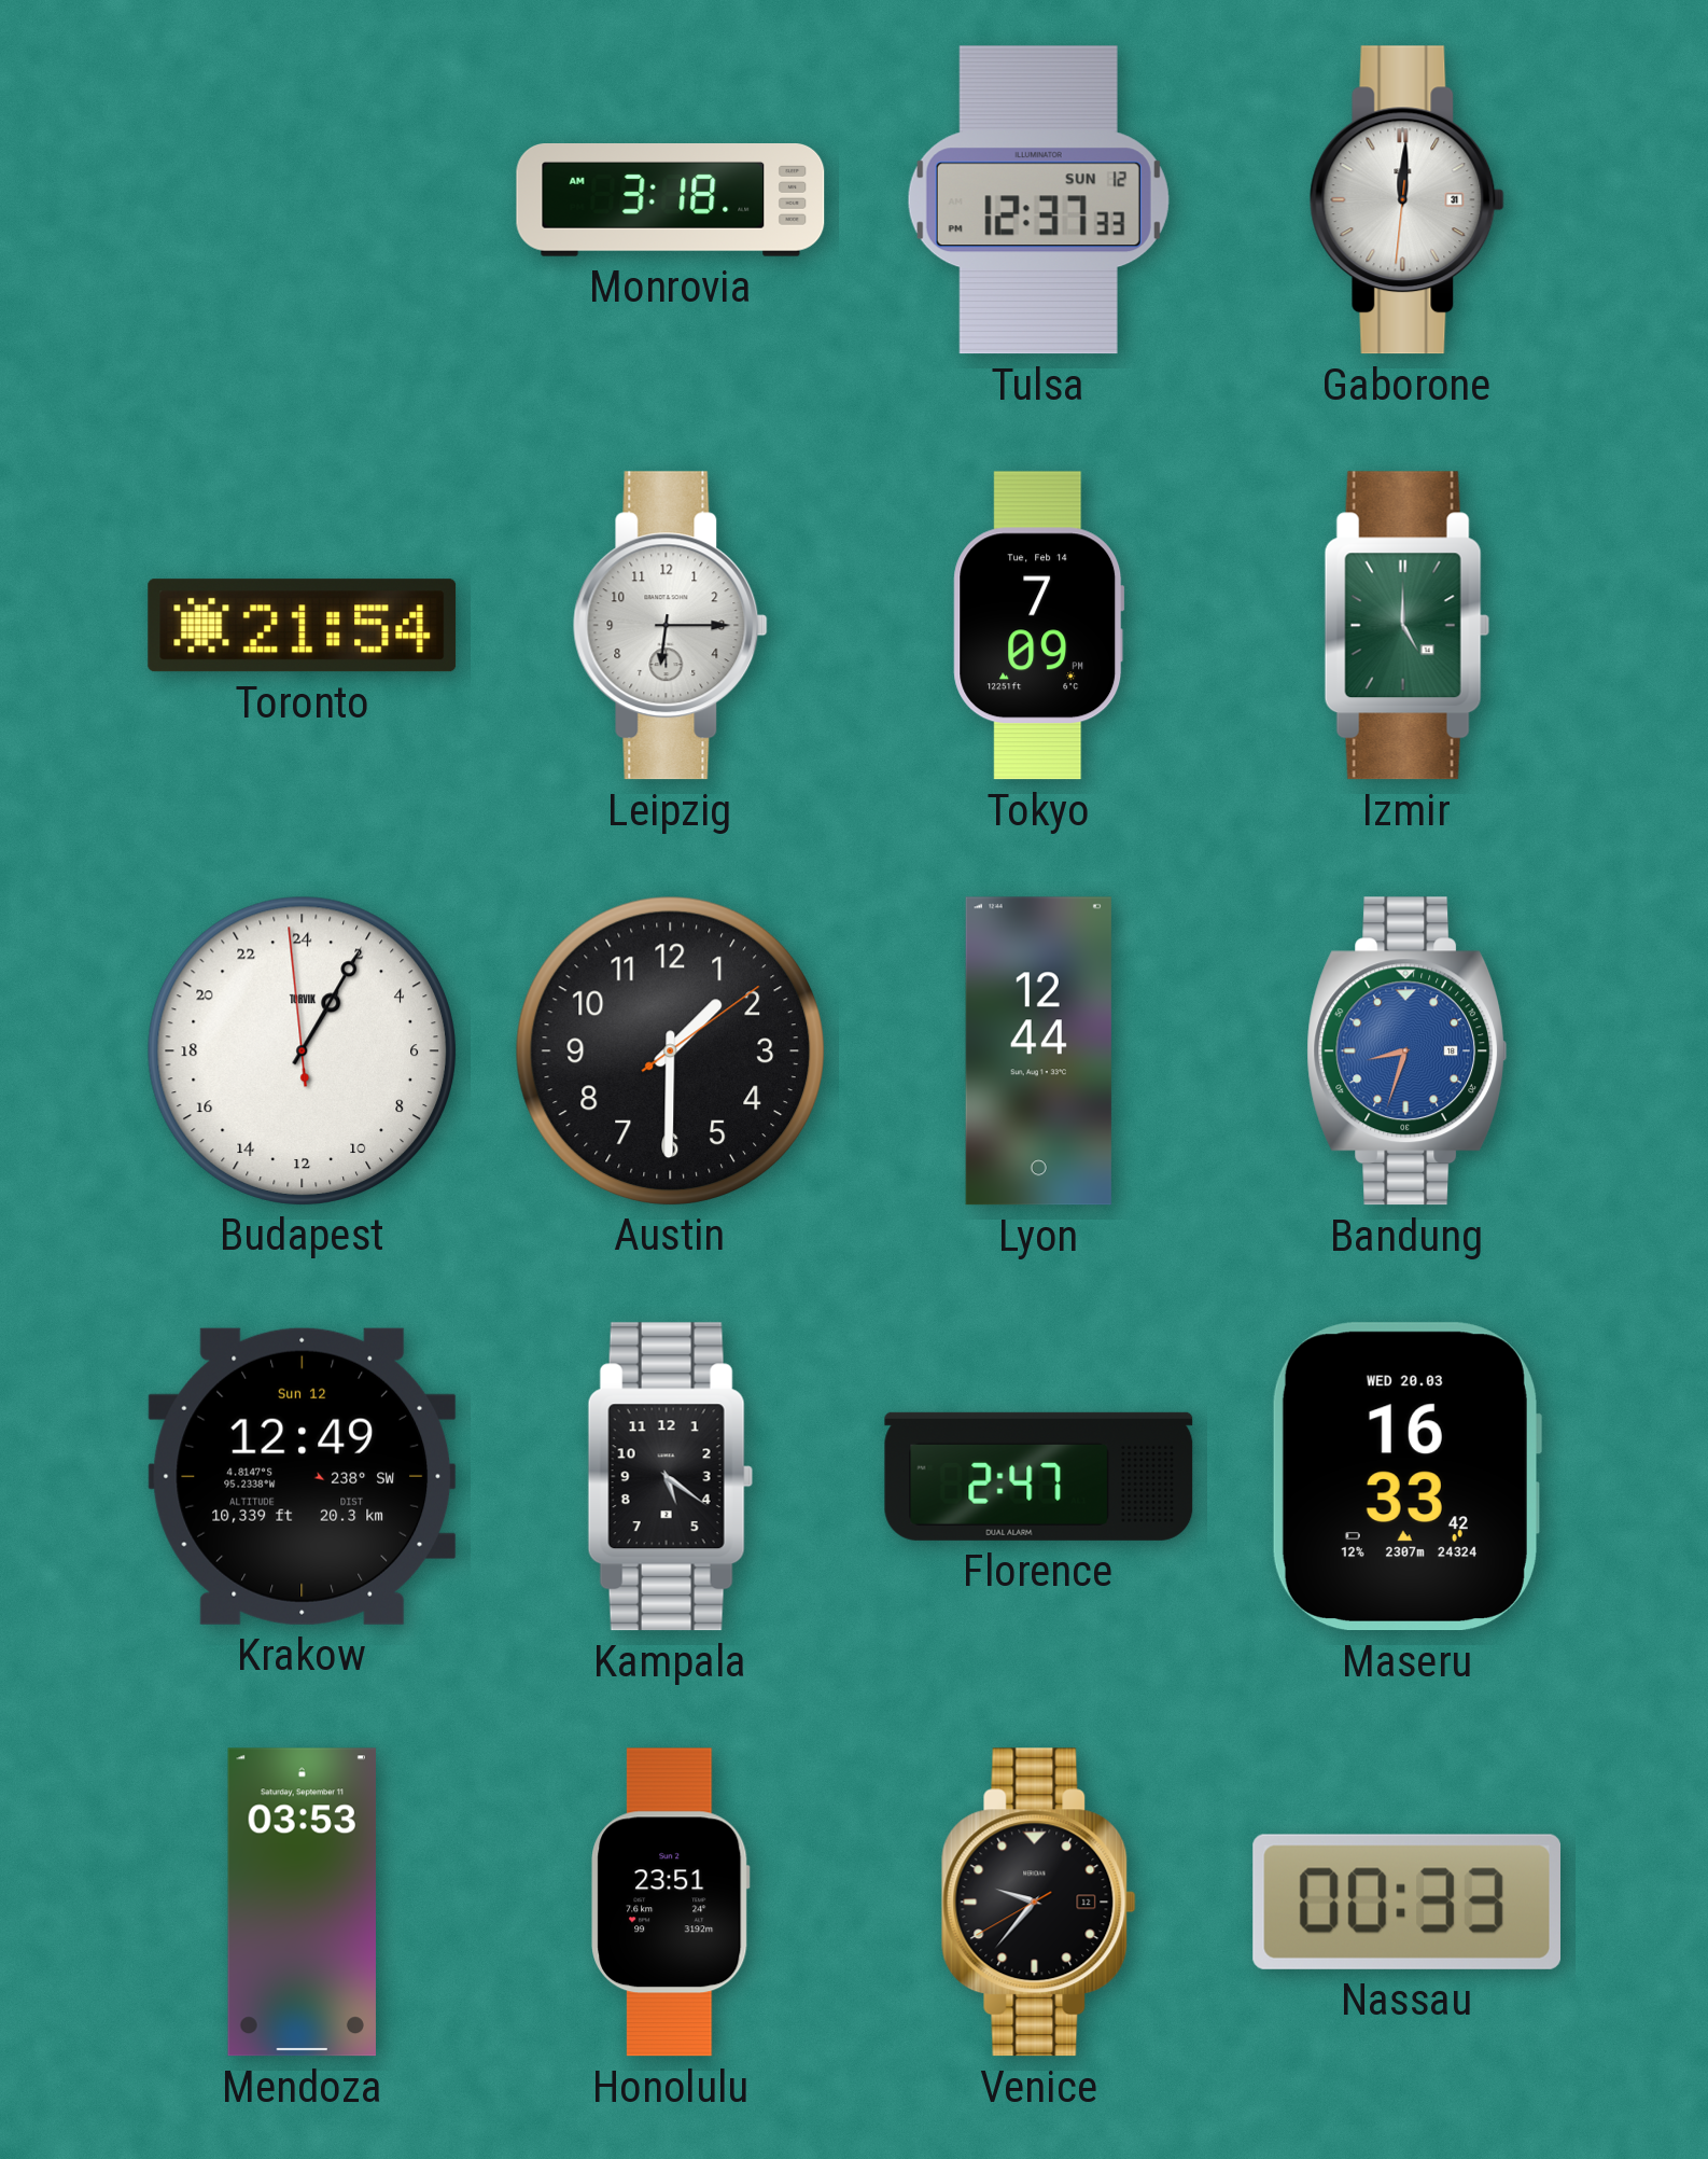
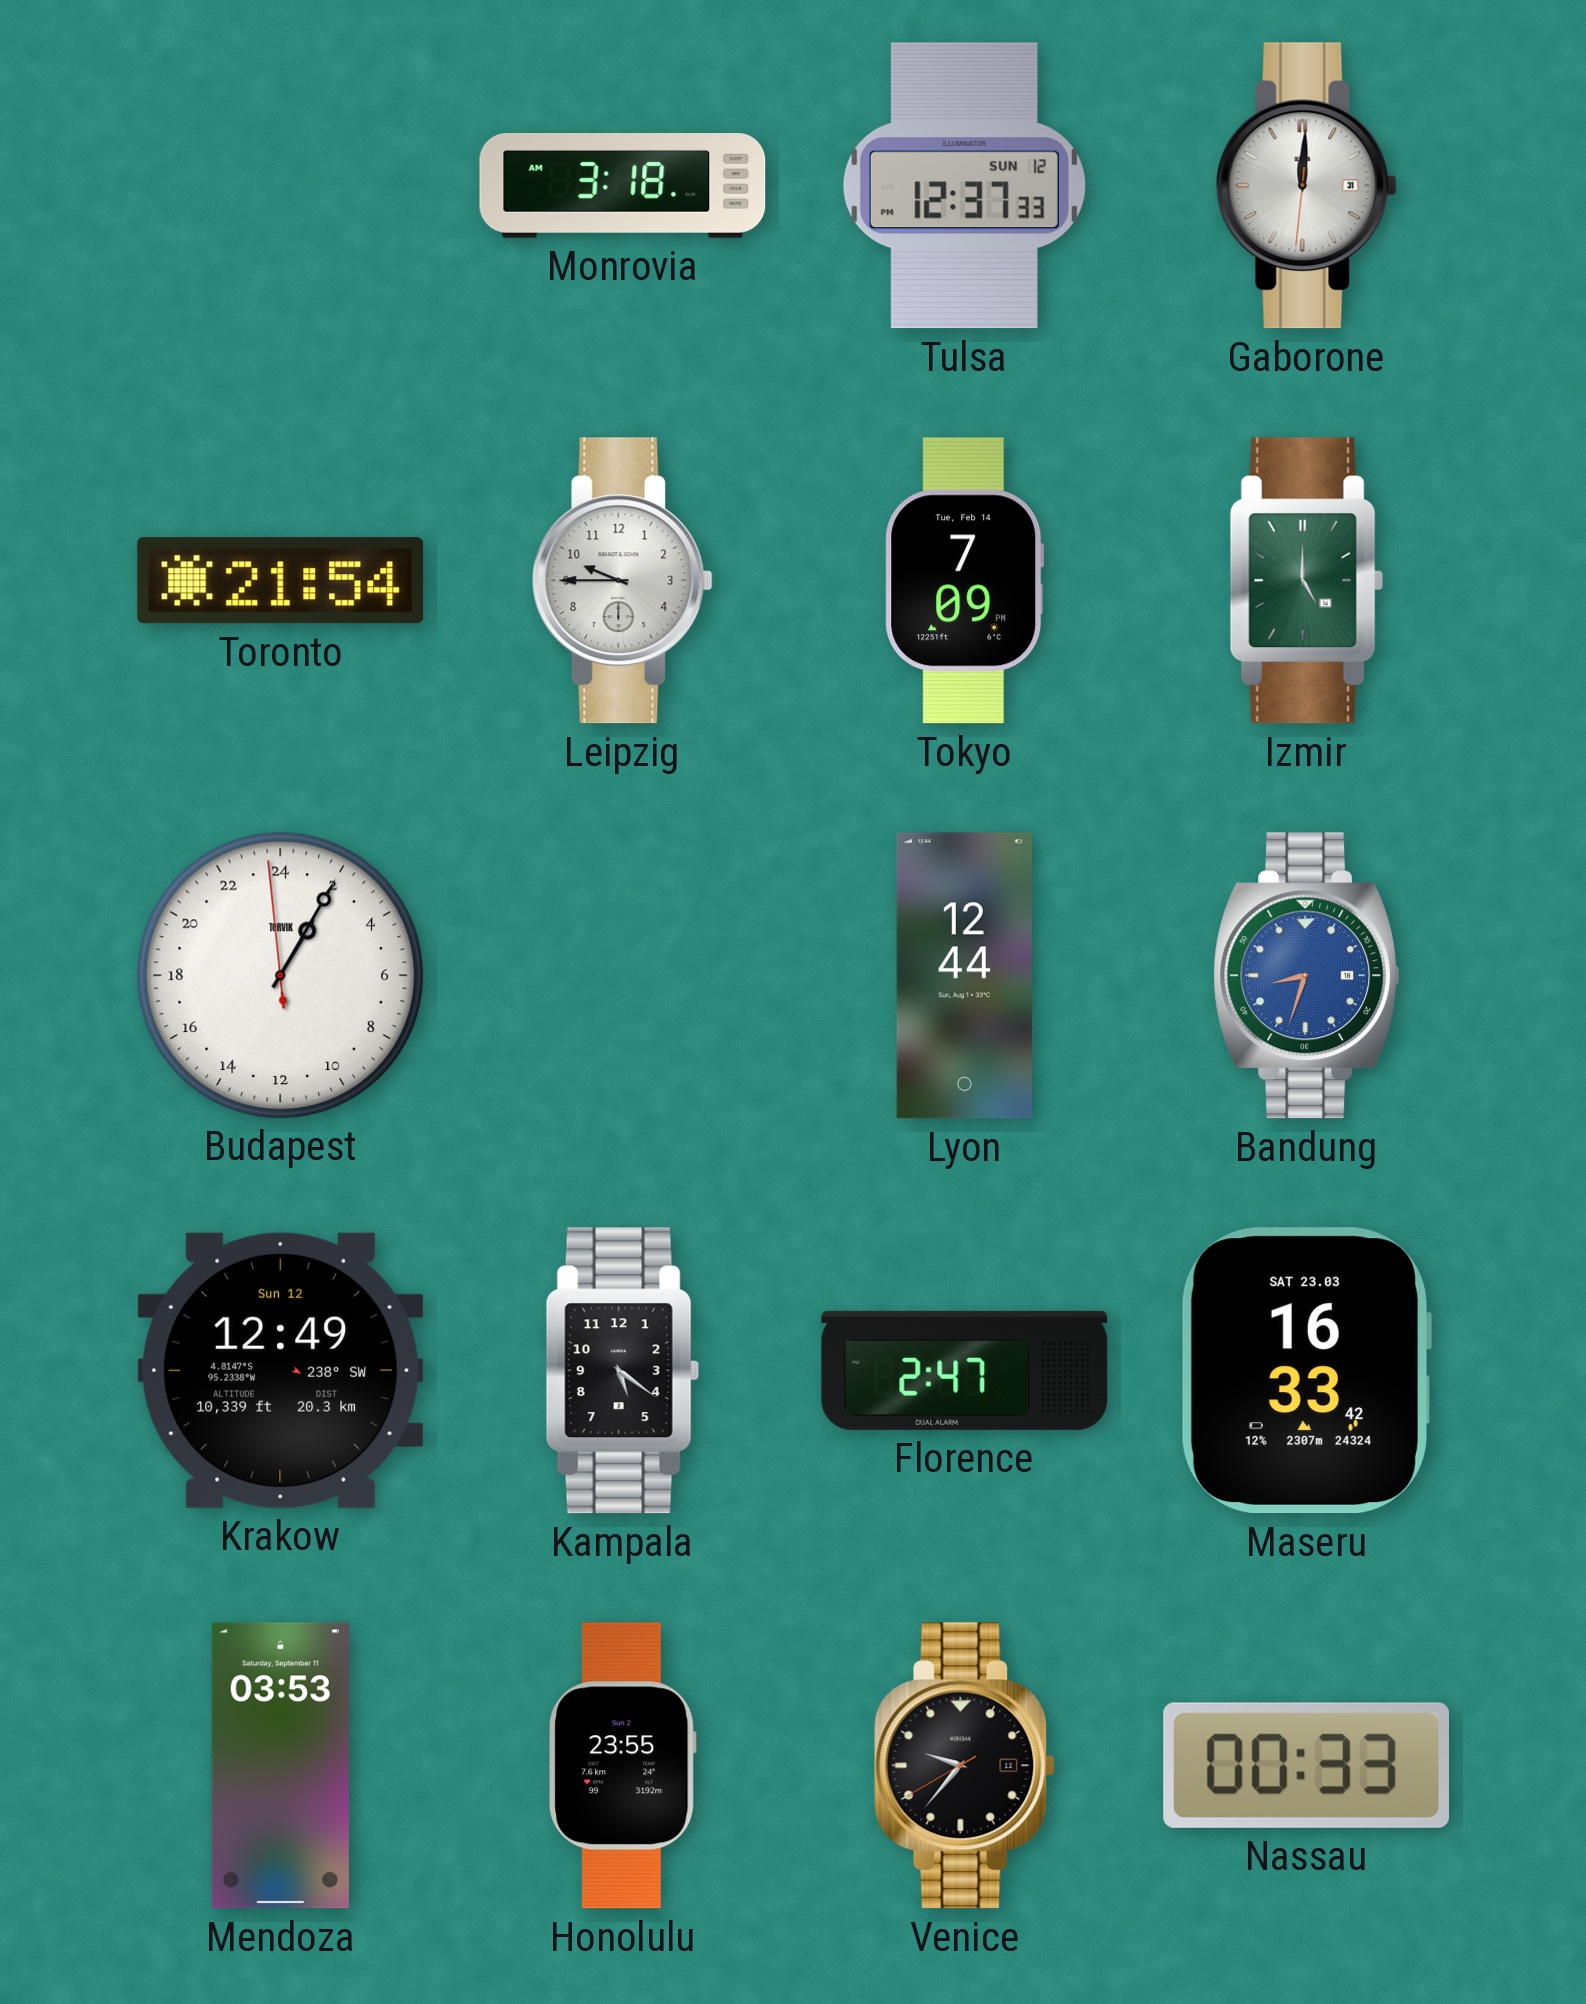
Leipzig: 6:15 -> 9:45 (622, 581)
Austin: 1:30 -> none (670, 1050)
Maseru date: WED 20.03 -> SAT 23.03 (1306, 1371)
Honolulu: 23:51 -> 23:55 (623, 1766)
